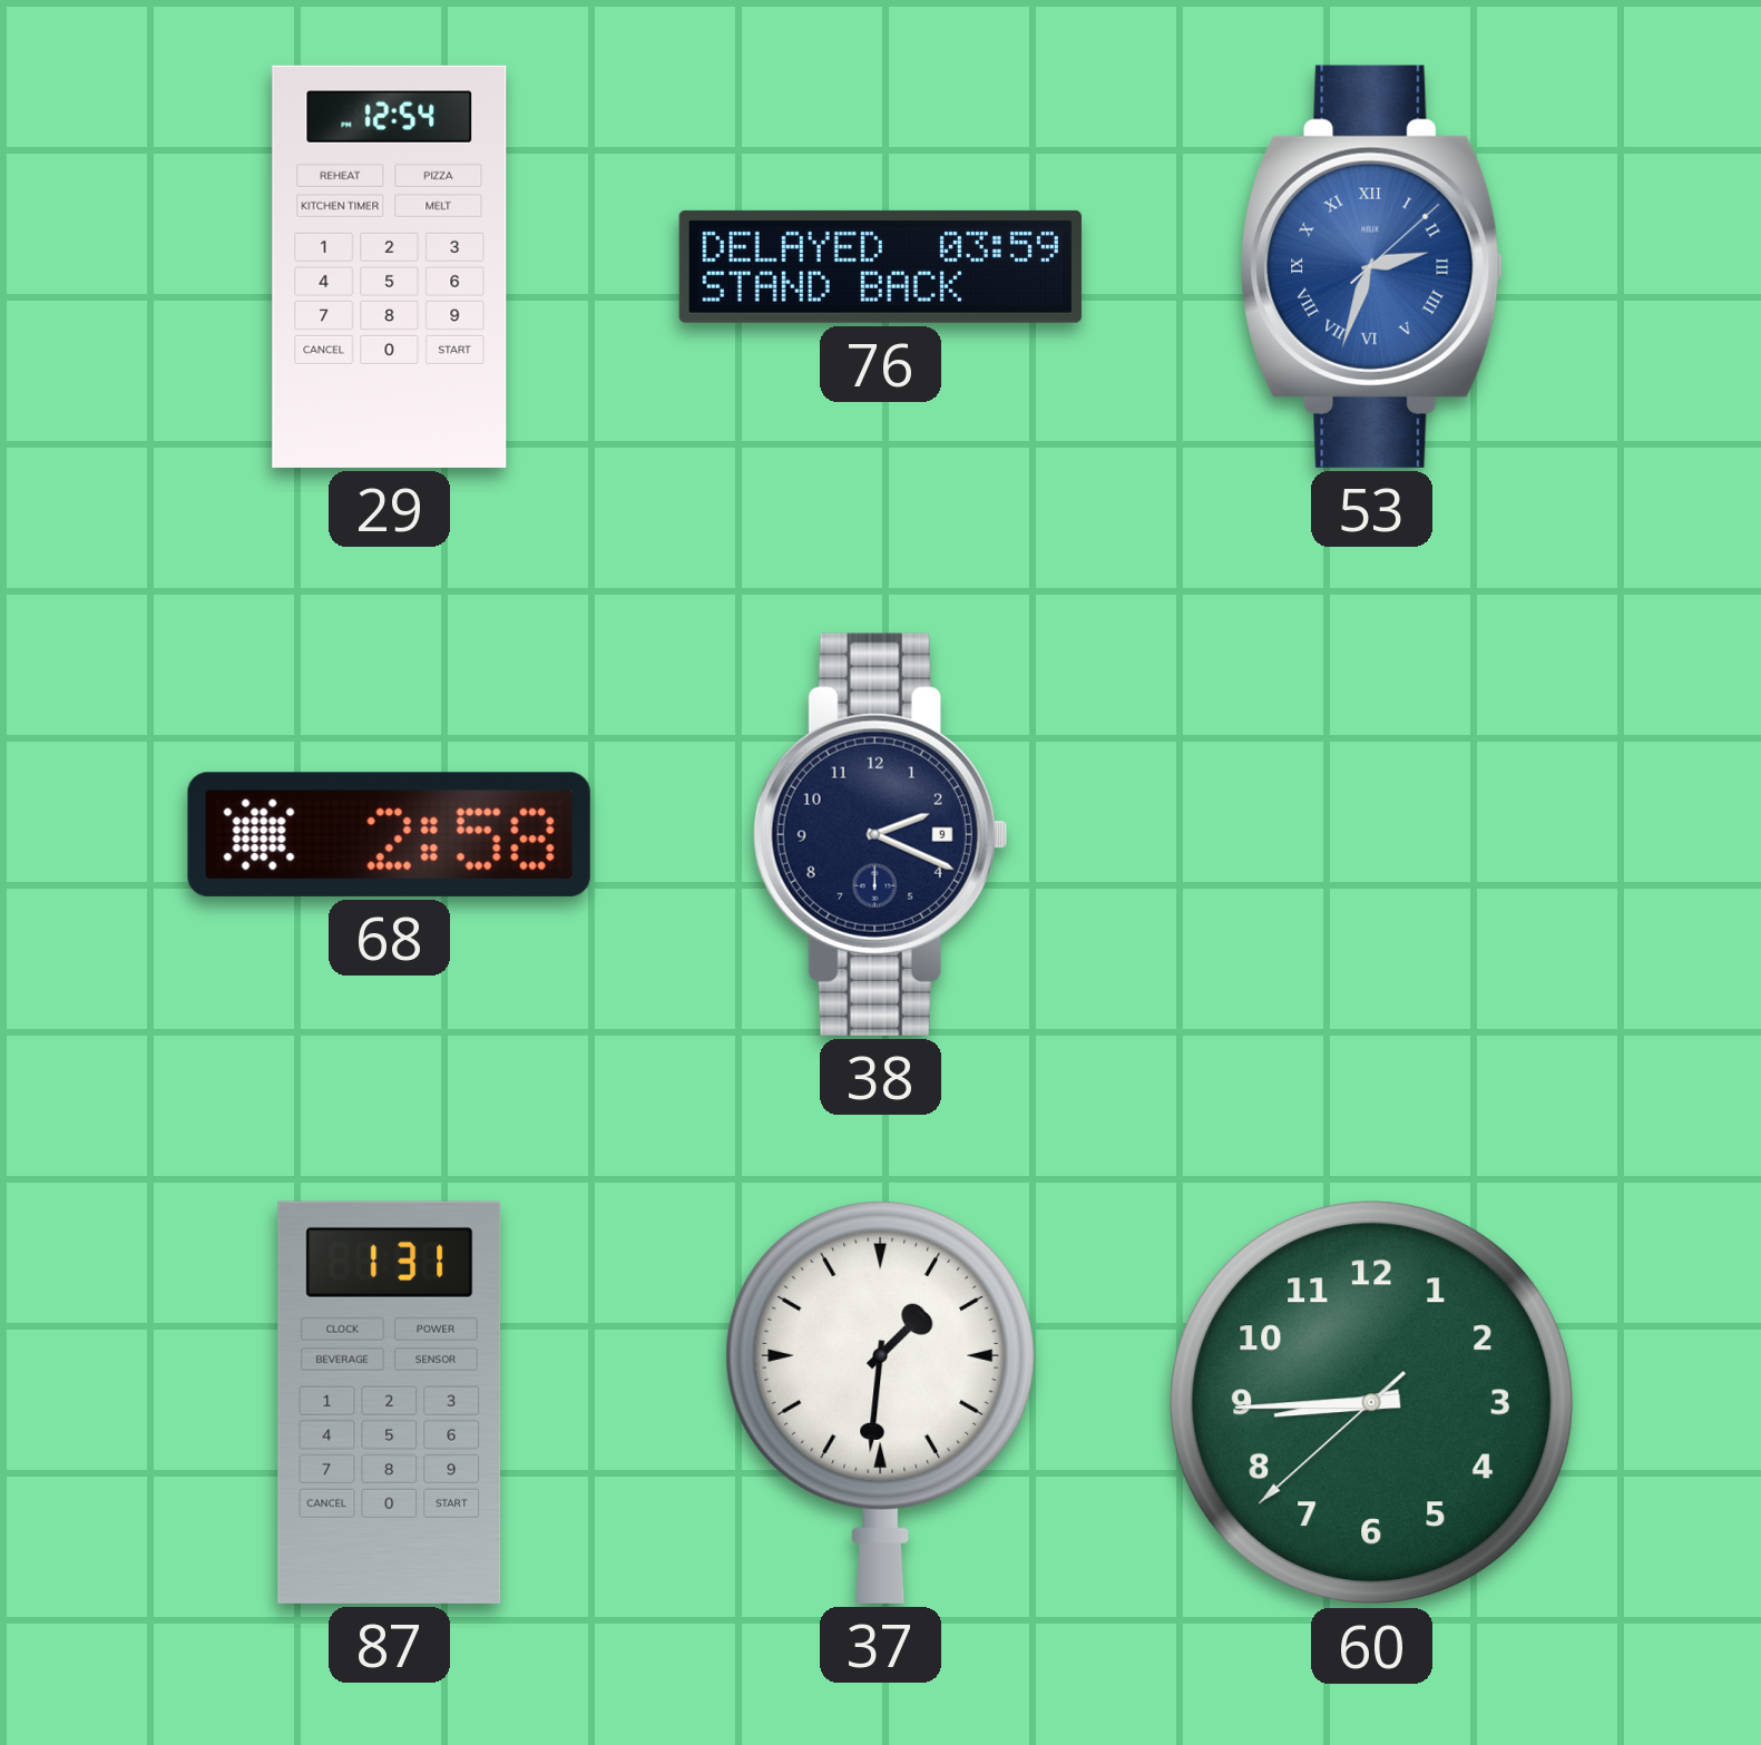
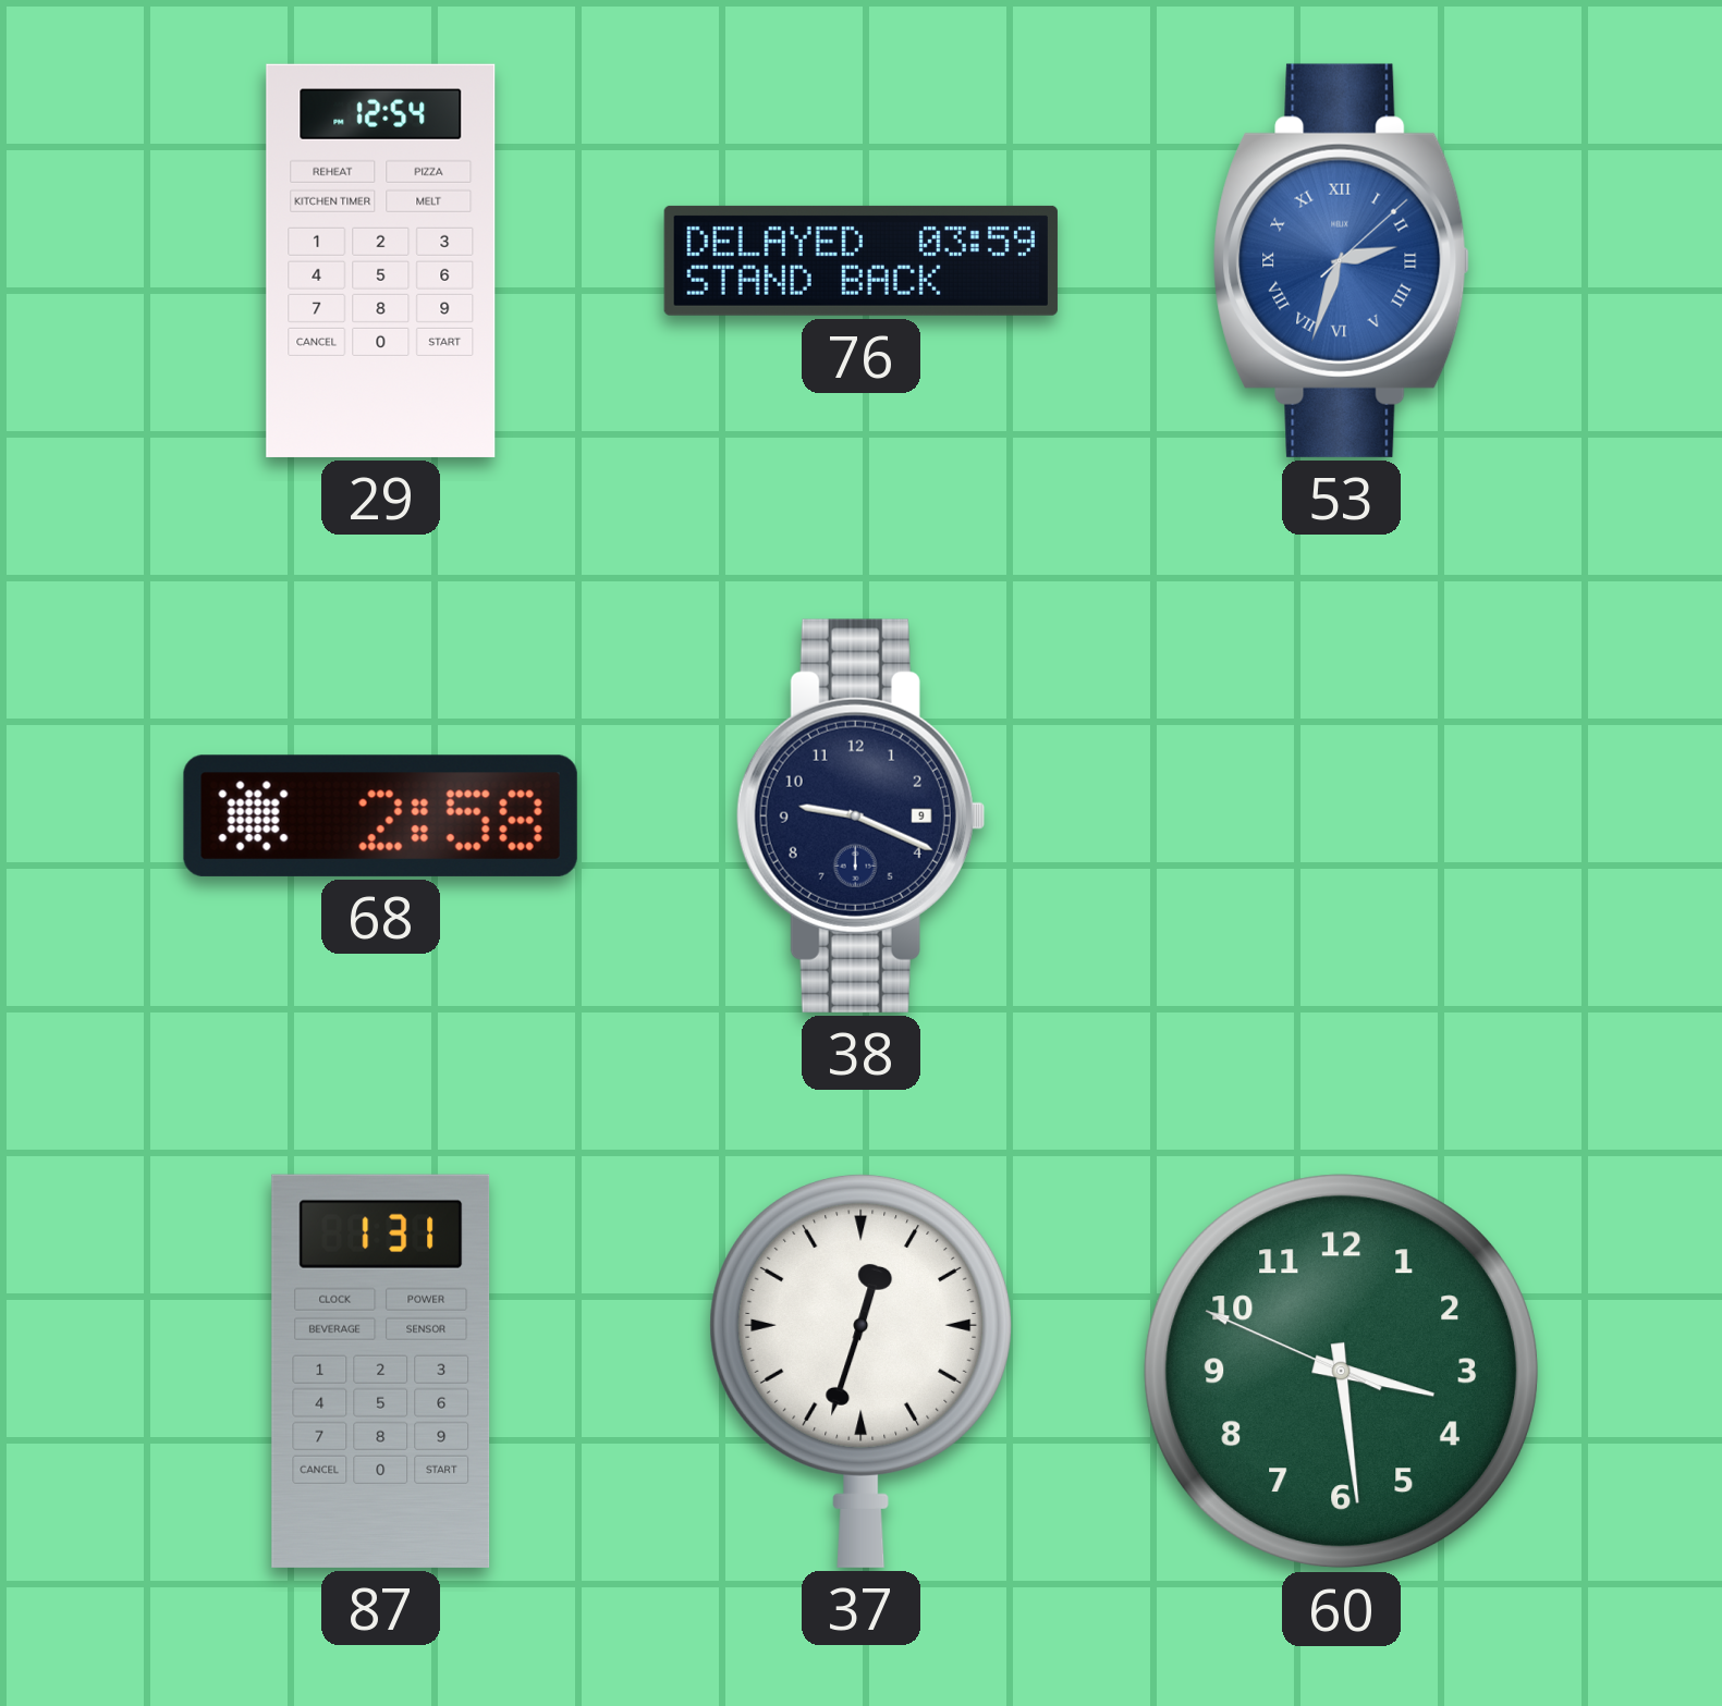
38: 2:19 -> 9:19 (860, 815)
37: 1:31 -> 12:33 (862, 1371)
60: 8:44 -> 3:28 (1342, 1372)
